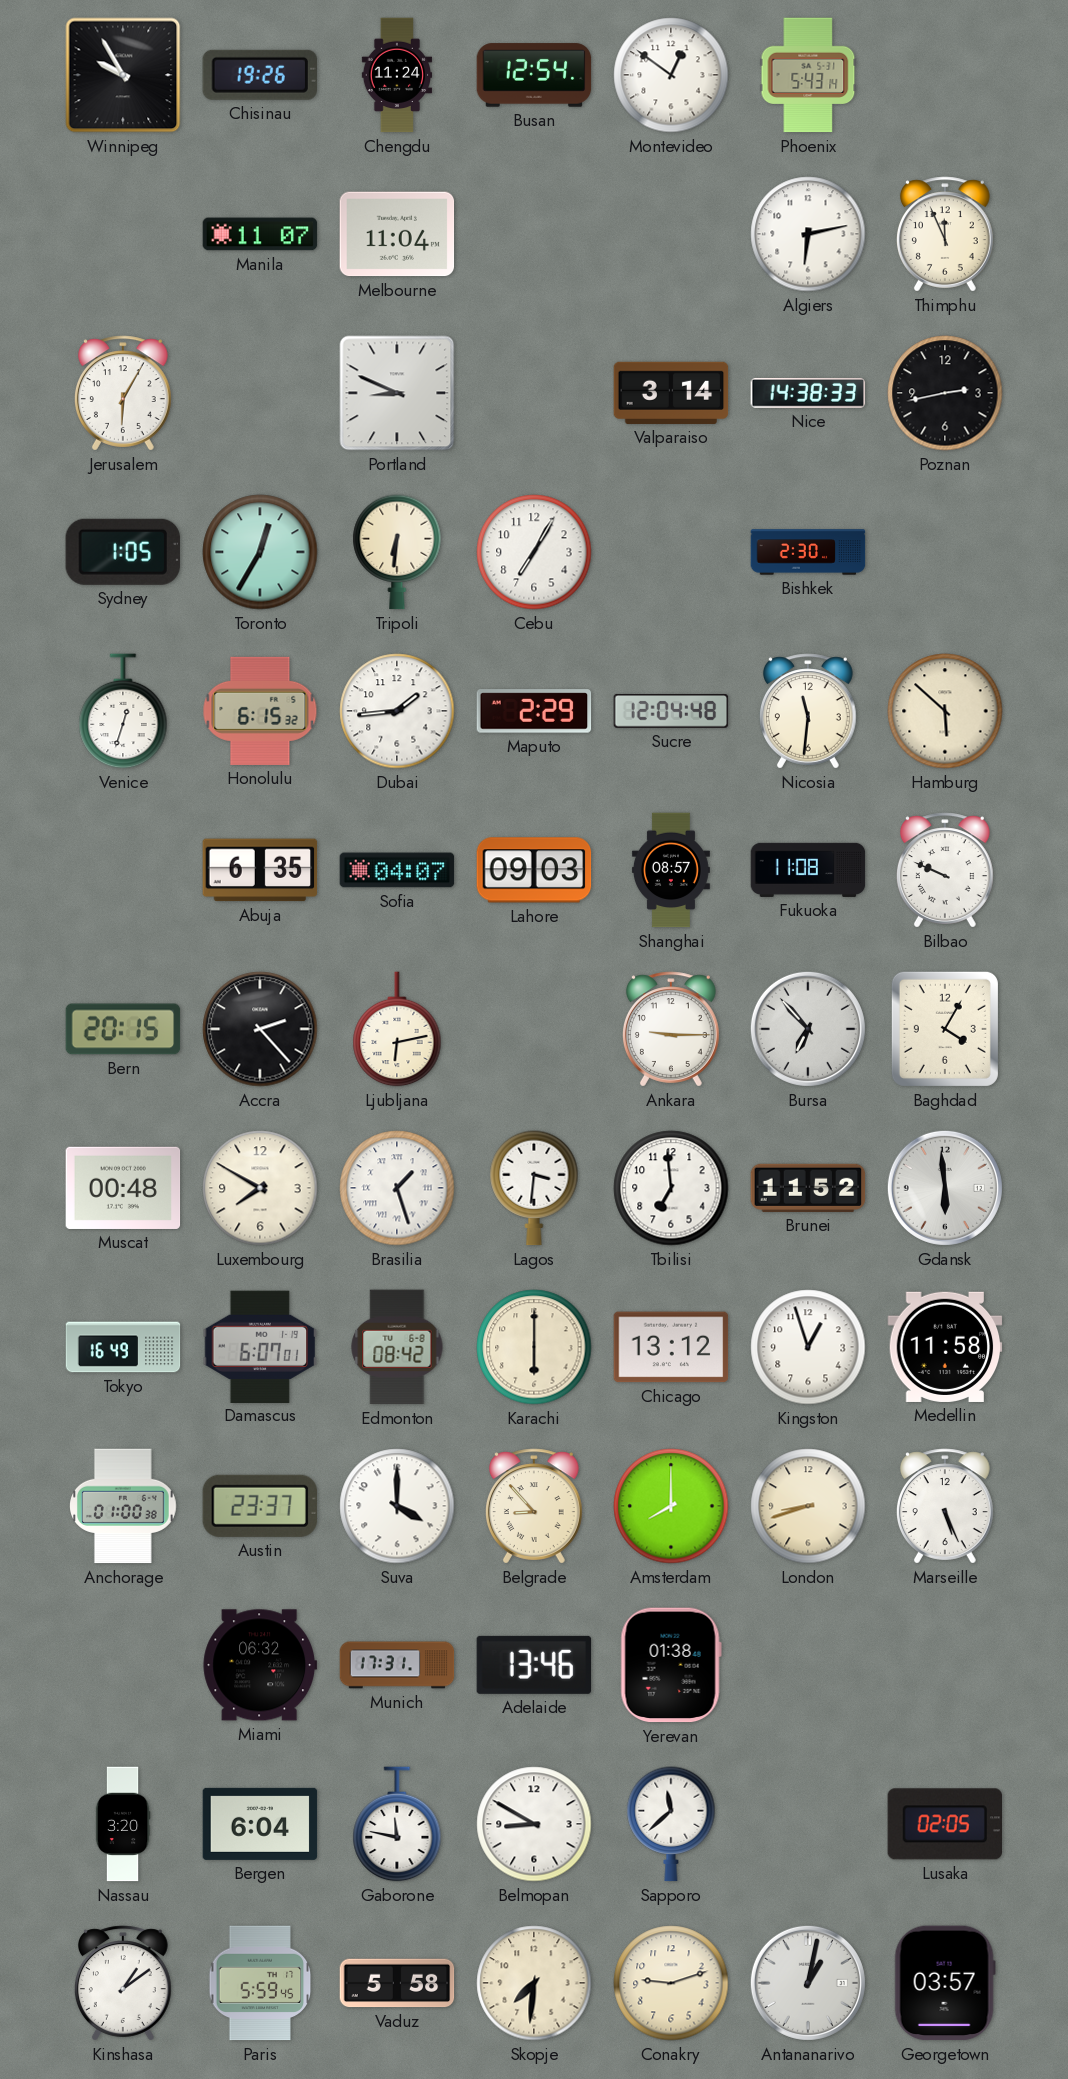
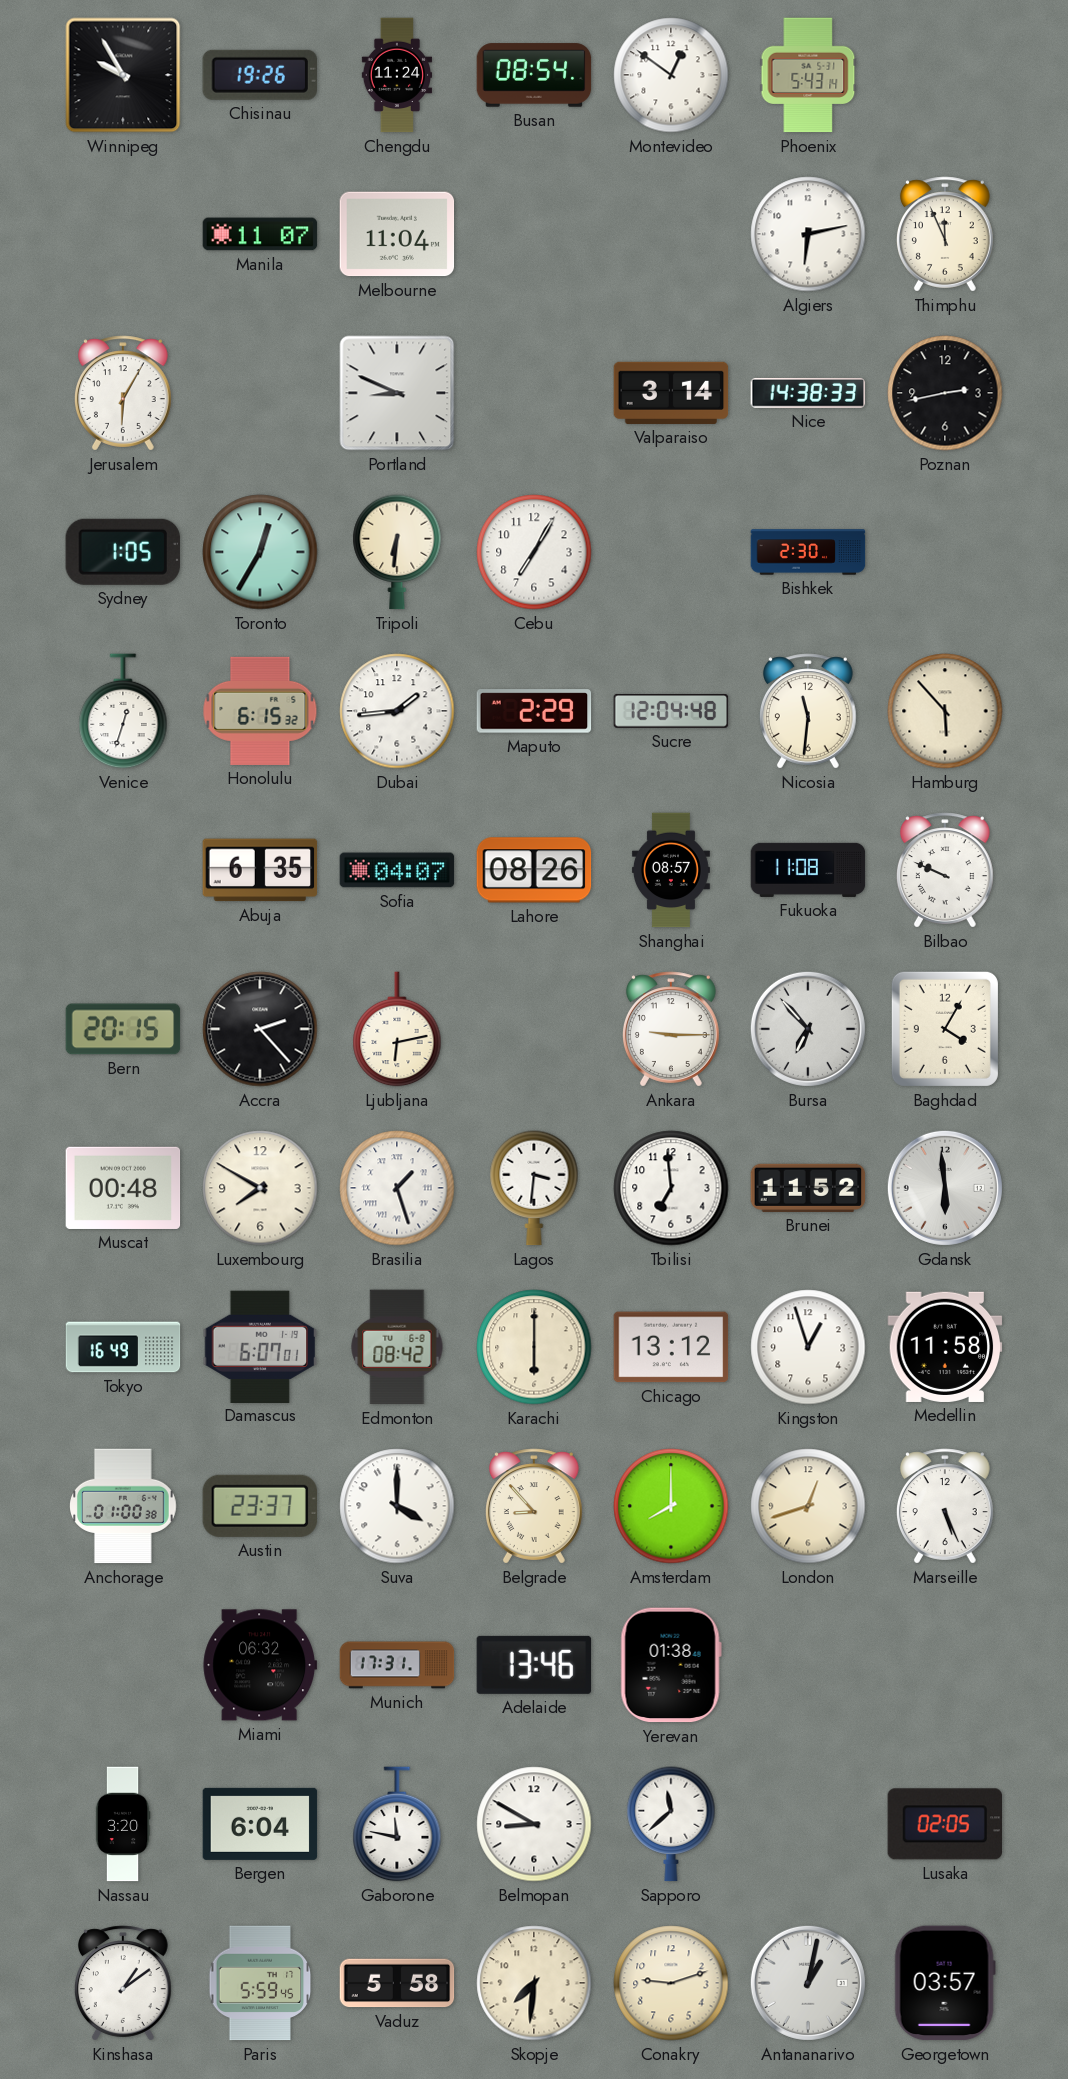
Busan: 12:54 -> 08:54 (534, 75)
Hamburg: 5:52 -> 5:53 (945, 711)
Lahore: 09:03 -> 08:26 (534, 870)
London: 8:42 -> 12:42 (808, 1506)
